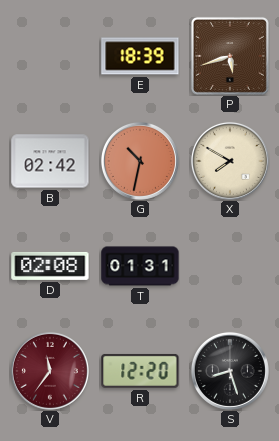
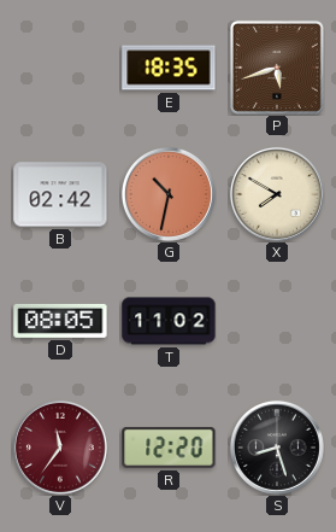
E: 18:39 -> 18:35 (169, 68)
D: 02:08 -> 08:05 (60, 321)
T: 01:31 -> 11:02 (169, 321)
